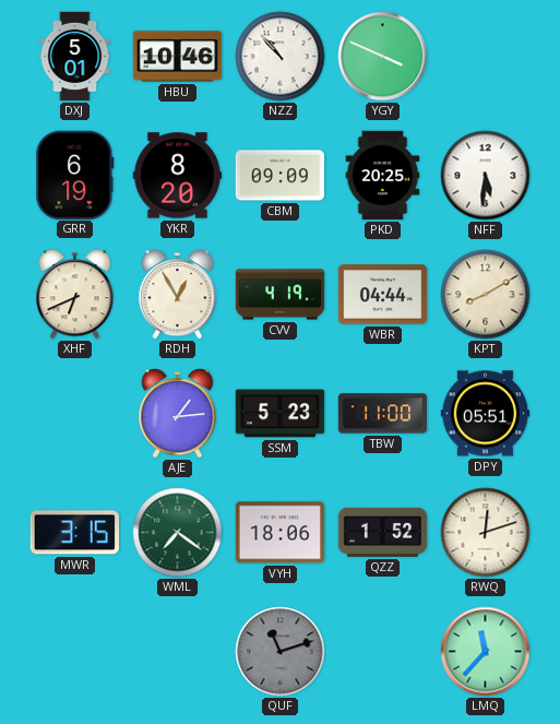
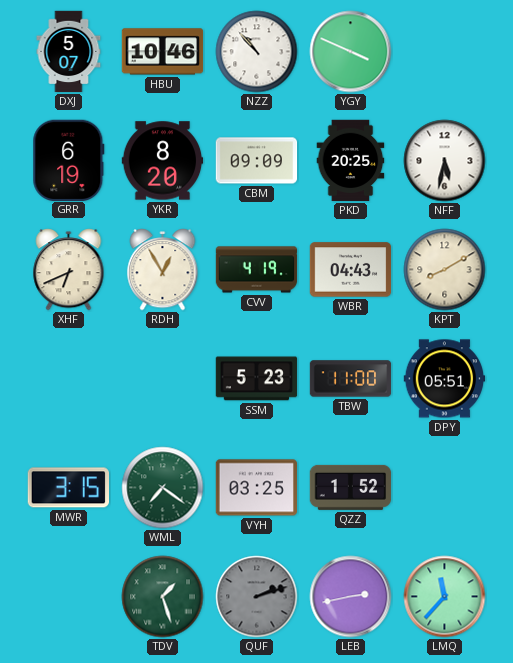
DXJ: 5:01 -> 5:07 (69, 52)
NFF: 5:31 -> 5:32 (445, 161)
WBR: 04:44 -> 04:43 (351, 270)
AJE: 1:14 -> none (178, 414)
VYH: 18:06 -> 03:25 (257, 488)
RWQ: 12:12 -> none (486, 533)
TDV: none -> 1:27 (163, 597)
QUF: 11:12 -> 2:12 (257, 597)
LEB: none -> 2:43 (351, 597)
